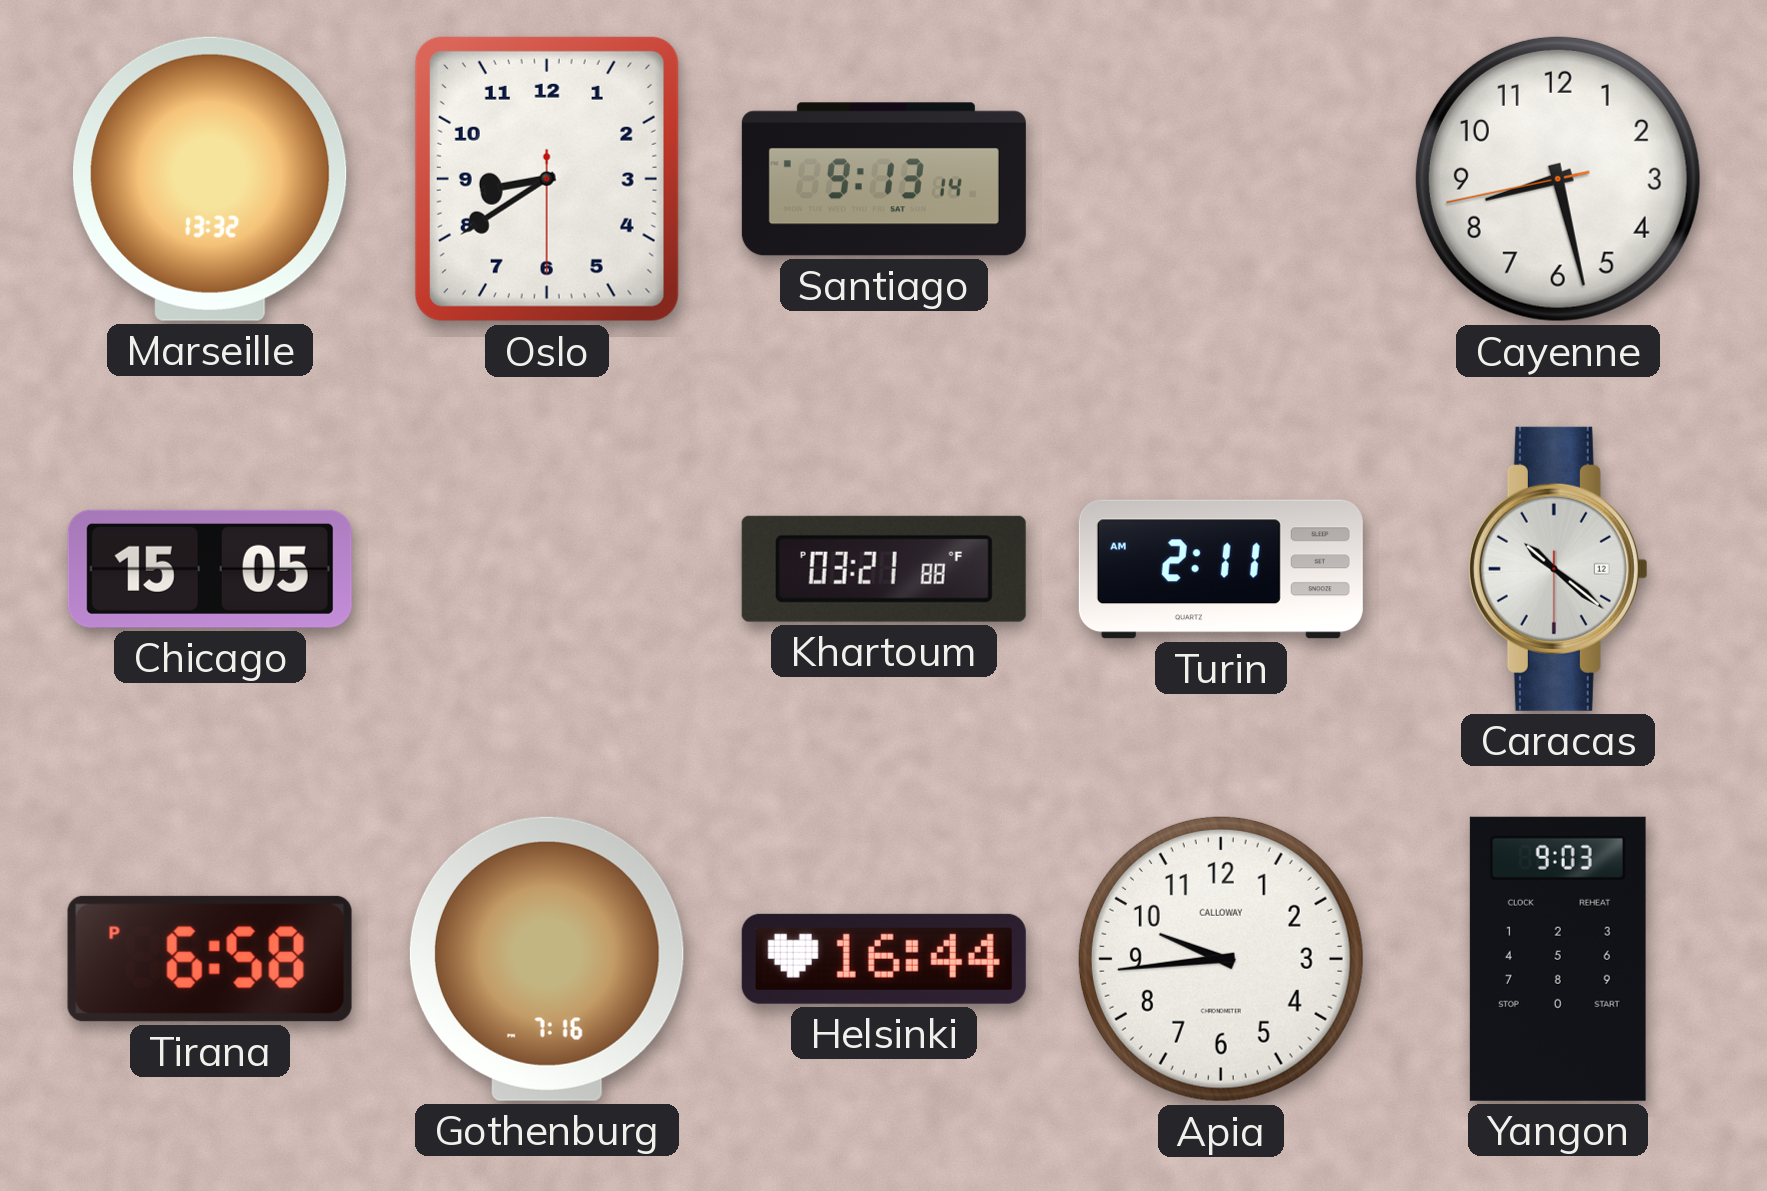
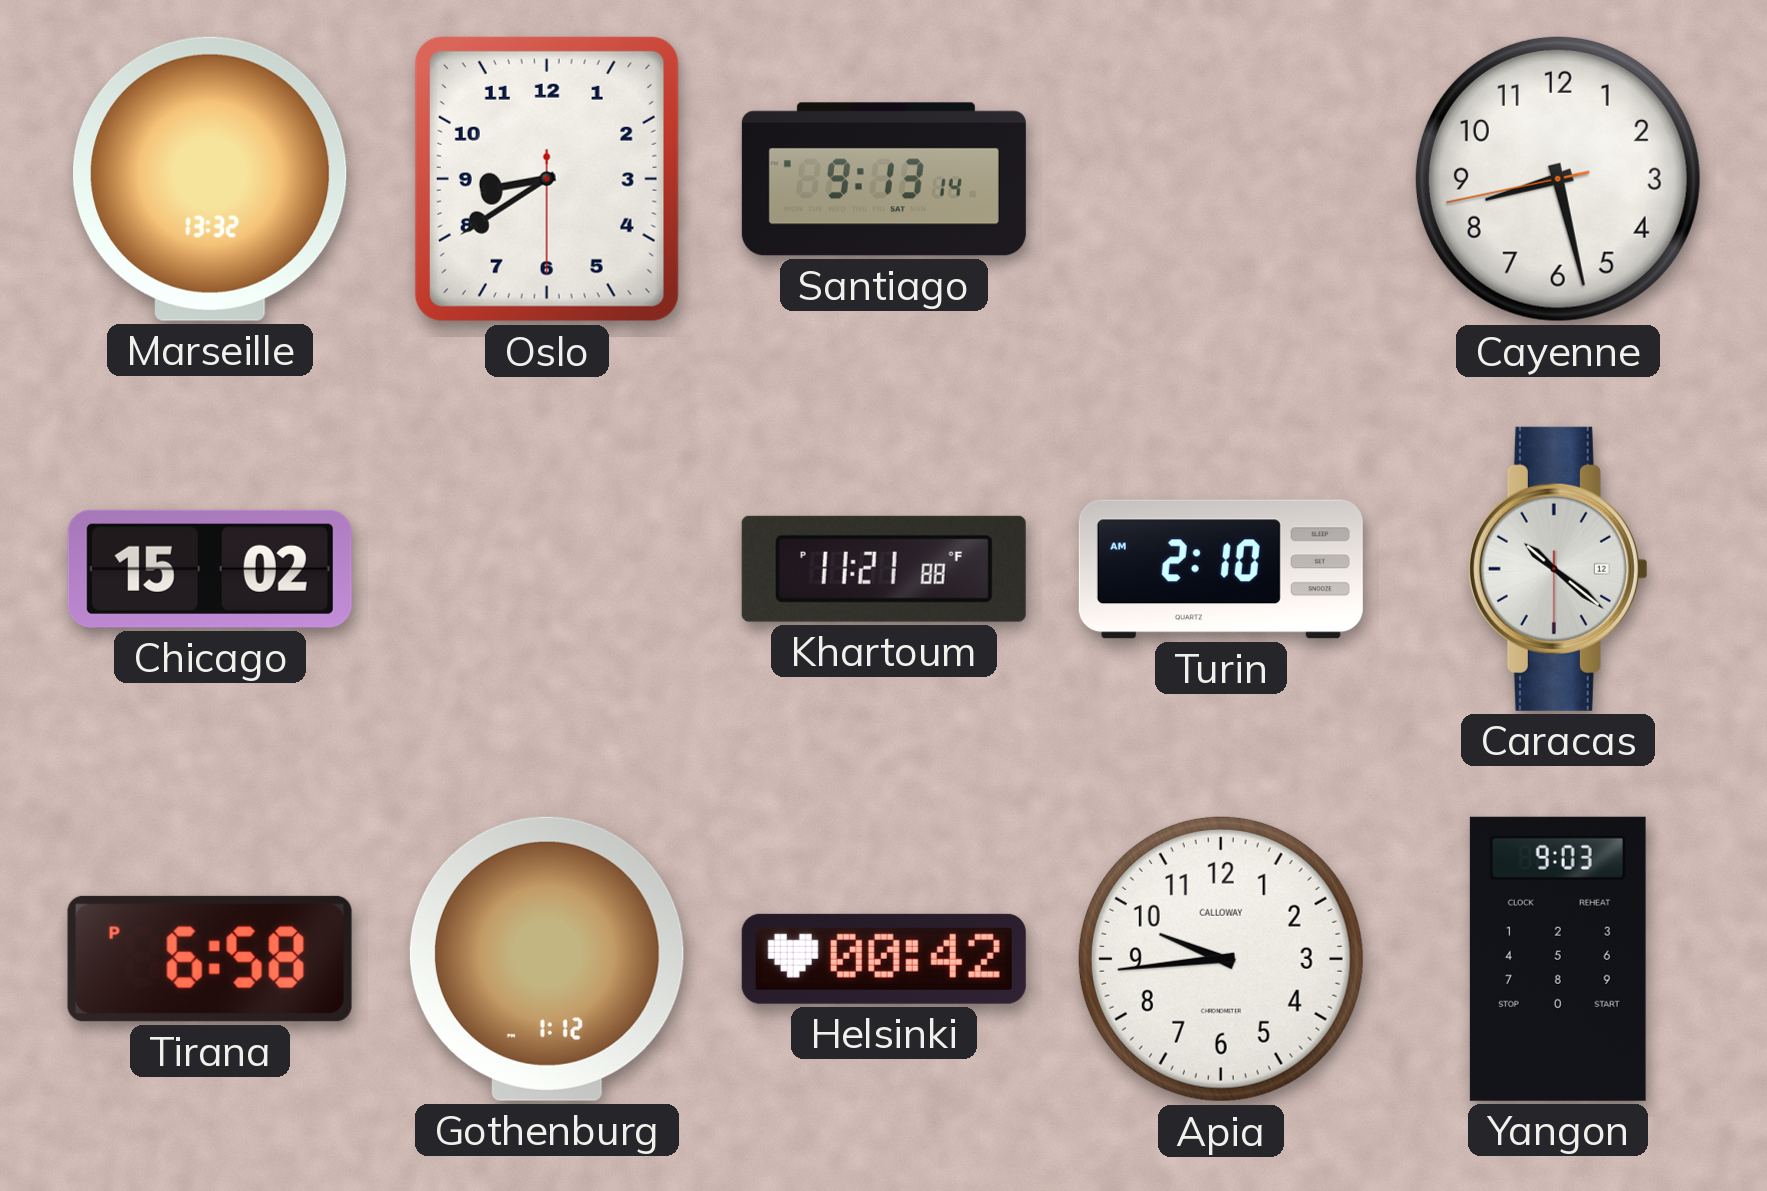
Chicago: 15:05 -> 15:02 (210, 569)
Khartoum: 03:21 -> 11:21 (884, 569)
Turin: 2:11 -> 2:10 (1221, 569)
Gothenburg: 7:16 -> 1:12 (547, 959)
Helsinki: 16:44 -> 00:42 (884, 959)
